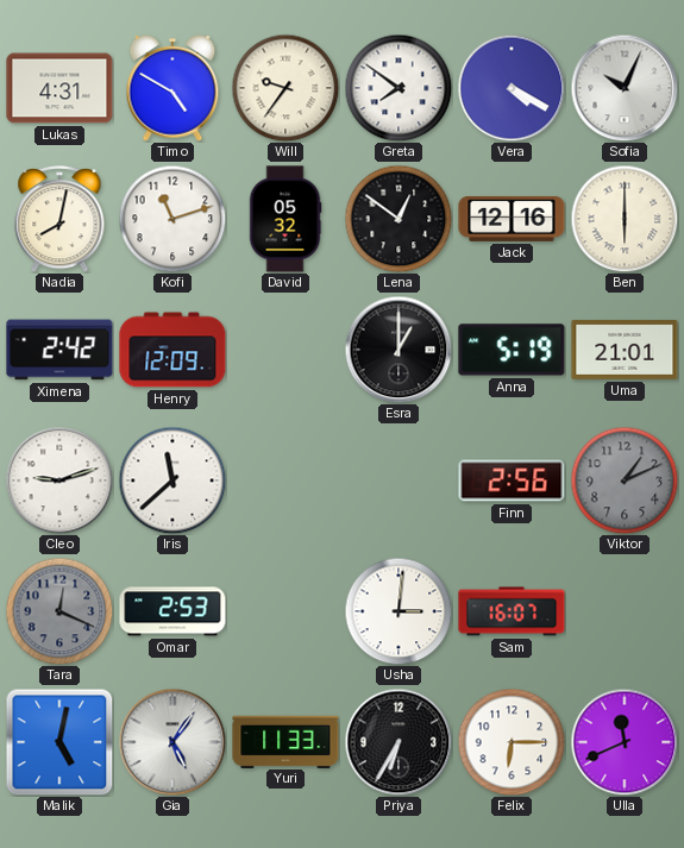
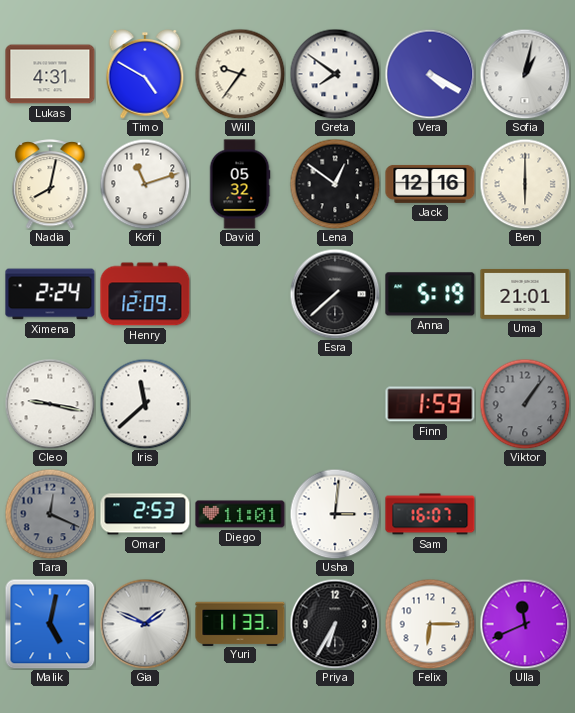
Sofia: 10:04 -> 1:02 (525, 74)
Ximena: 2:42 -> 2:24 (50, 294)
Esra: 1:00 -> 7:38 (335, 294)
Cleo: 9:12 -> 9:17 (50, 404)
Finn: 2:56 -> 1:59 (430, 404)
Viktor: 1:11 -> 1:06 (525, 404)
Diego: none -> 11:01 (240, 514)
Gia: 5:06 -> 1:49 (145, 624)
